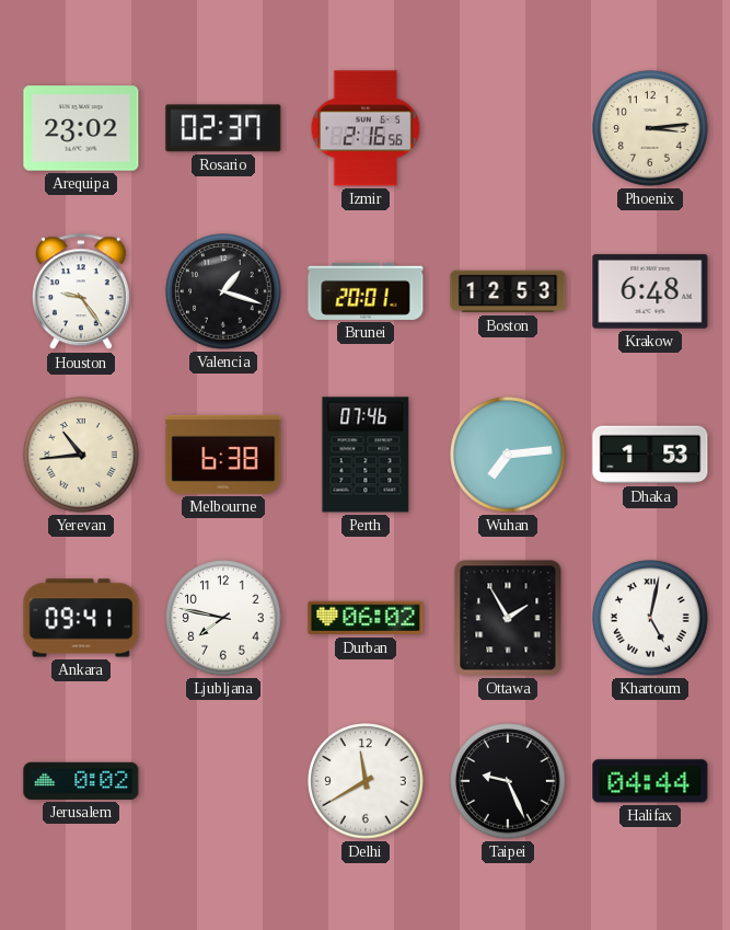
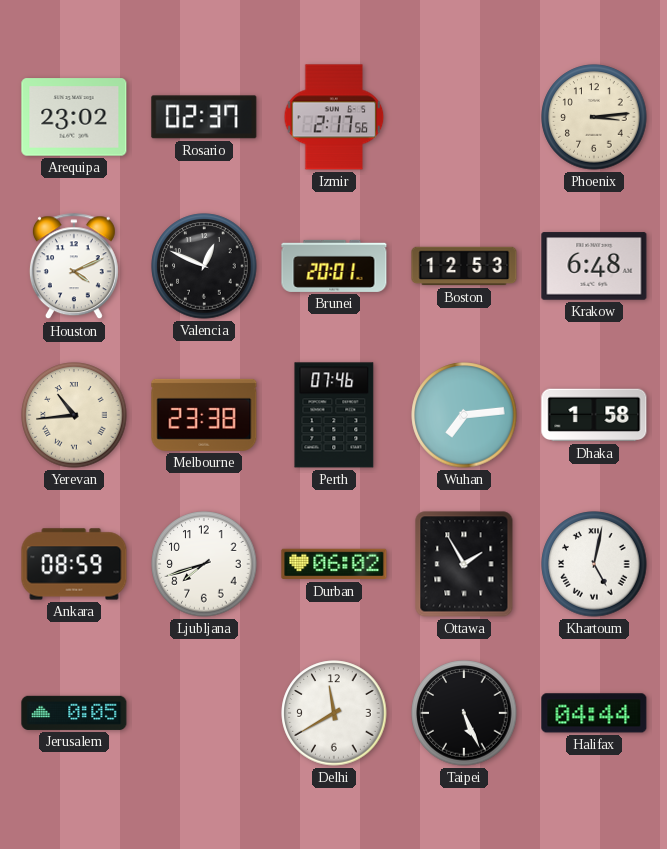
Izmir: 2:16 -> 2:17 (334, 117)
Houston: 9:24 -> 4:11 (74, 267)
Valencia: 1:18 -> 12:49 (204, 266)
Melbourne: 6:38 -> 23:38 (204, 415)
Dhaka: 1:53 -> 1:58 (594, 415)
Ankara: 09:41 -> 08:59 (74, 564)
Ljubljana: 7:47 -> 7:42 (204, 564)
Jerusalem: 0:02 -> 0:05 (74, 713)
Taipei: 9:26 -> 5:26 (464, 713)
